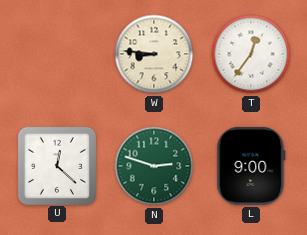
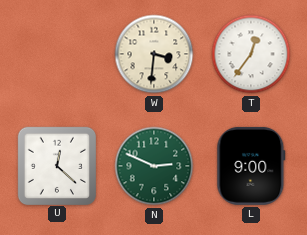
W: 8:46 -> 3:31 (154, 54)
N: 2:48 -> 2:49 (154, 166)
